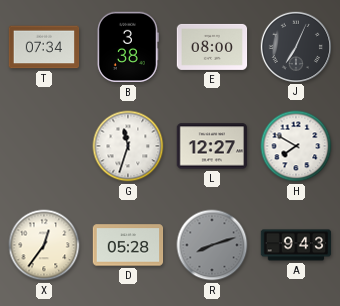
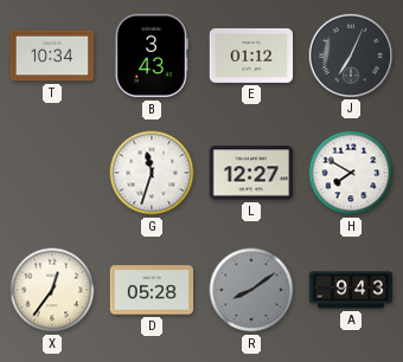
T: 07:34 -> 10:34 (52, 56)
B: 3:38 -> 3:43 (152, 56)
E: 08:00 -> 01:12 (251, 56)
R: 8:12 -> 8:09 (251, 290)
